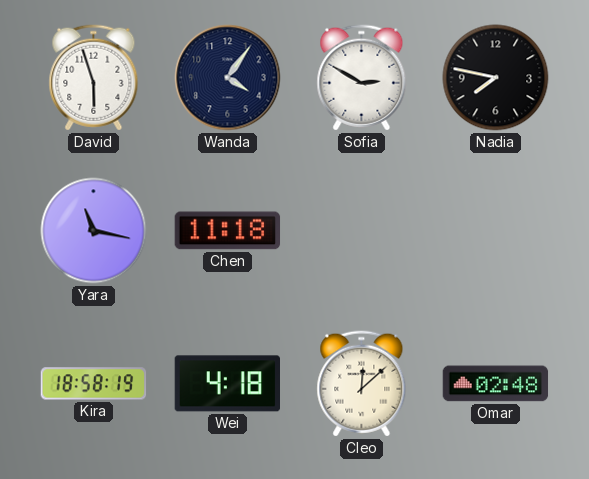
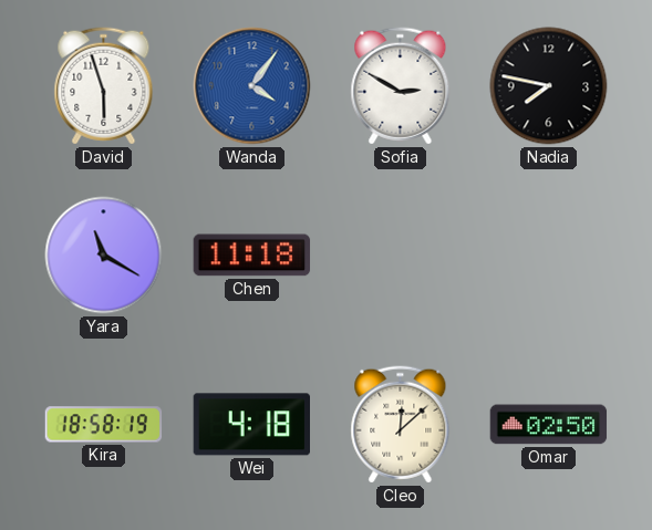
Wanda dial: navy -> blue (252, 86)
Yara: 11:17 -> 11:20 (104, 256)
Omar: 02:48 -> 02:50 (549, 425)
